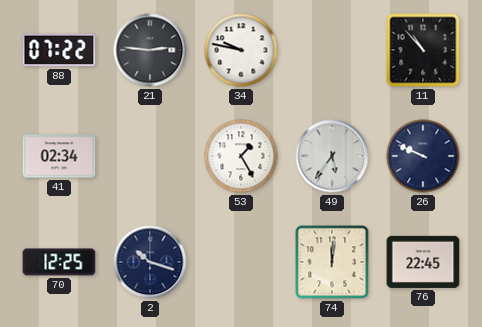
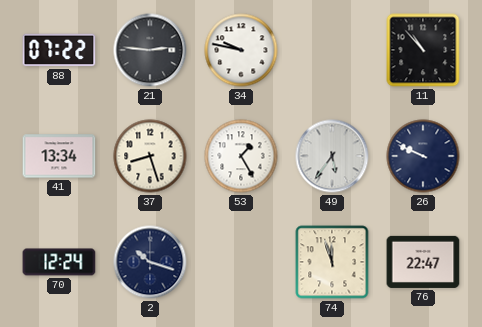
41: 02:34 -> 13:34 (59, 156)
37: none -> 8:27 (150, 156)
70: 12:25 -> 12:24 (59, 262)
74: 12:01 -> 11:57 (332, 262)
76: 22:45 -> 22:47 (423, 262)
